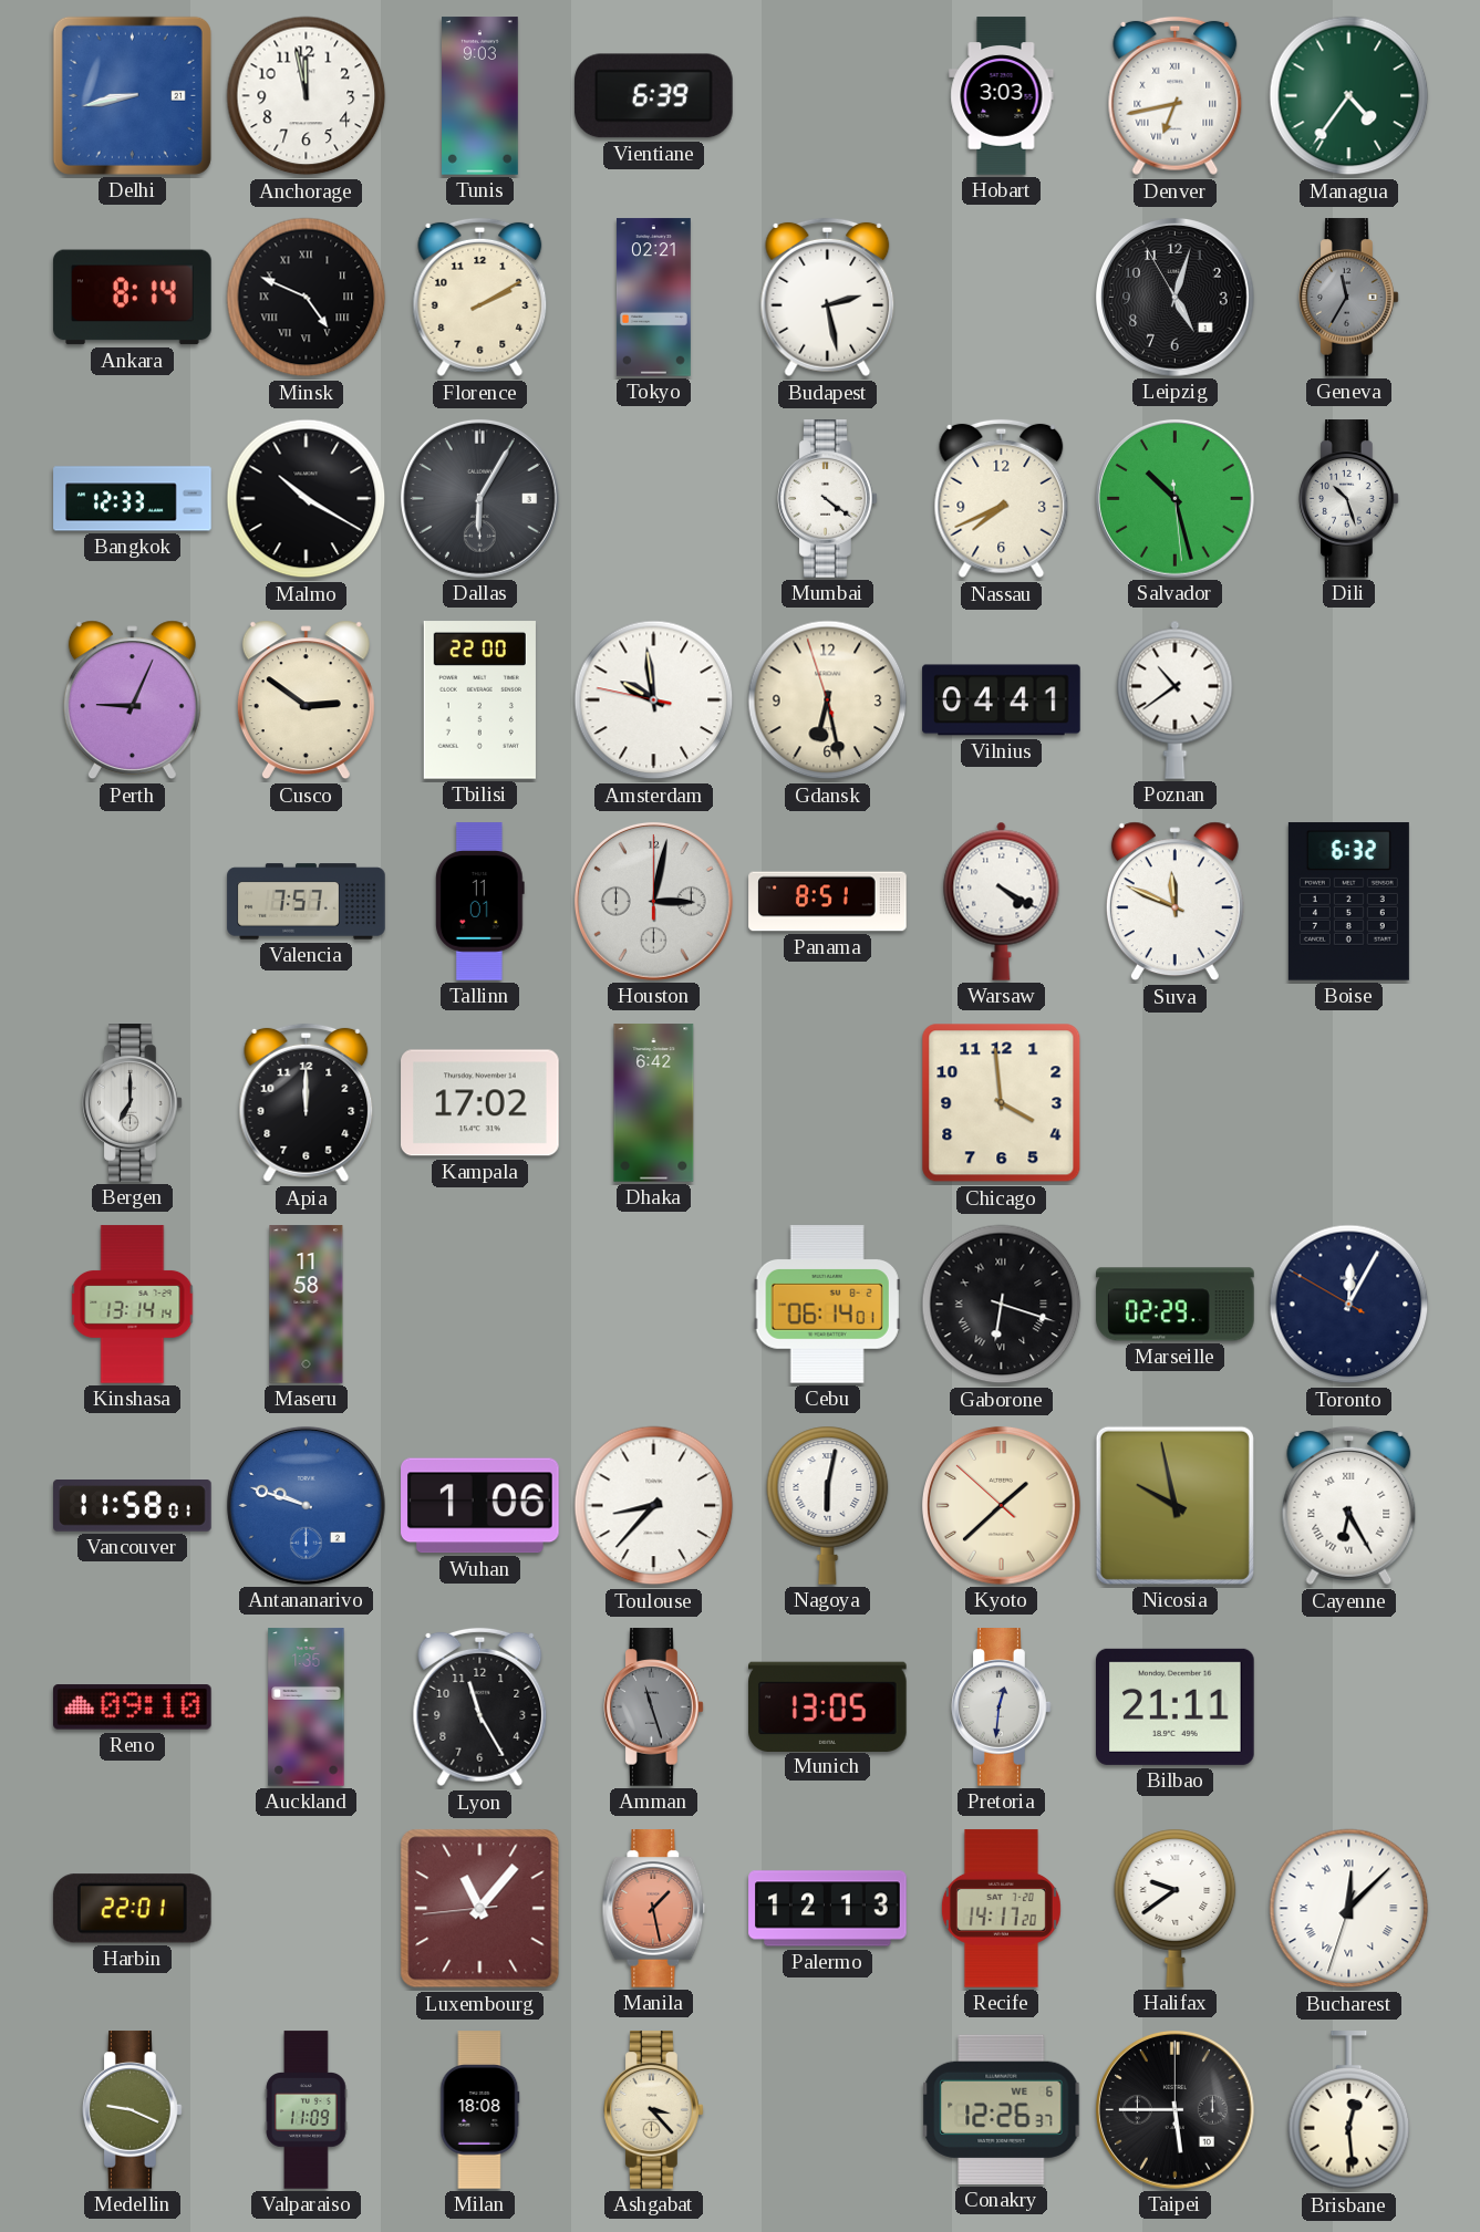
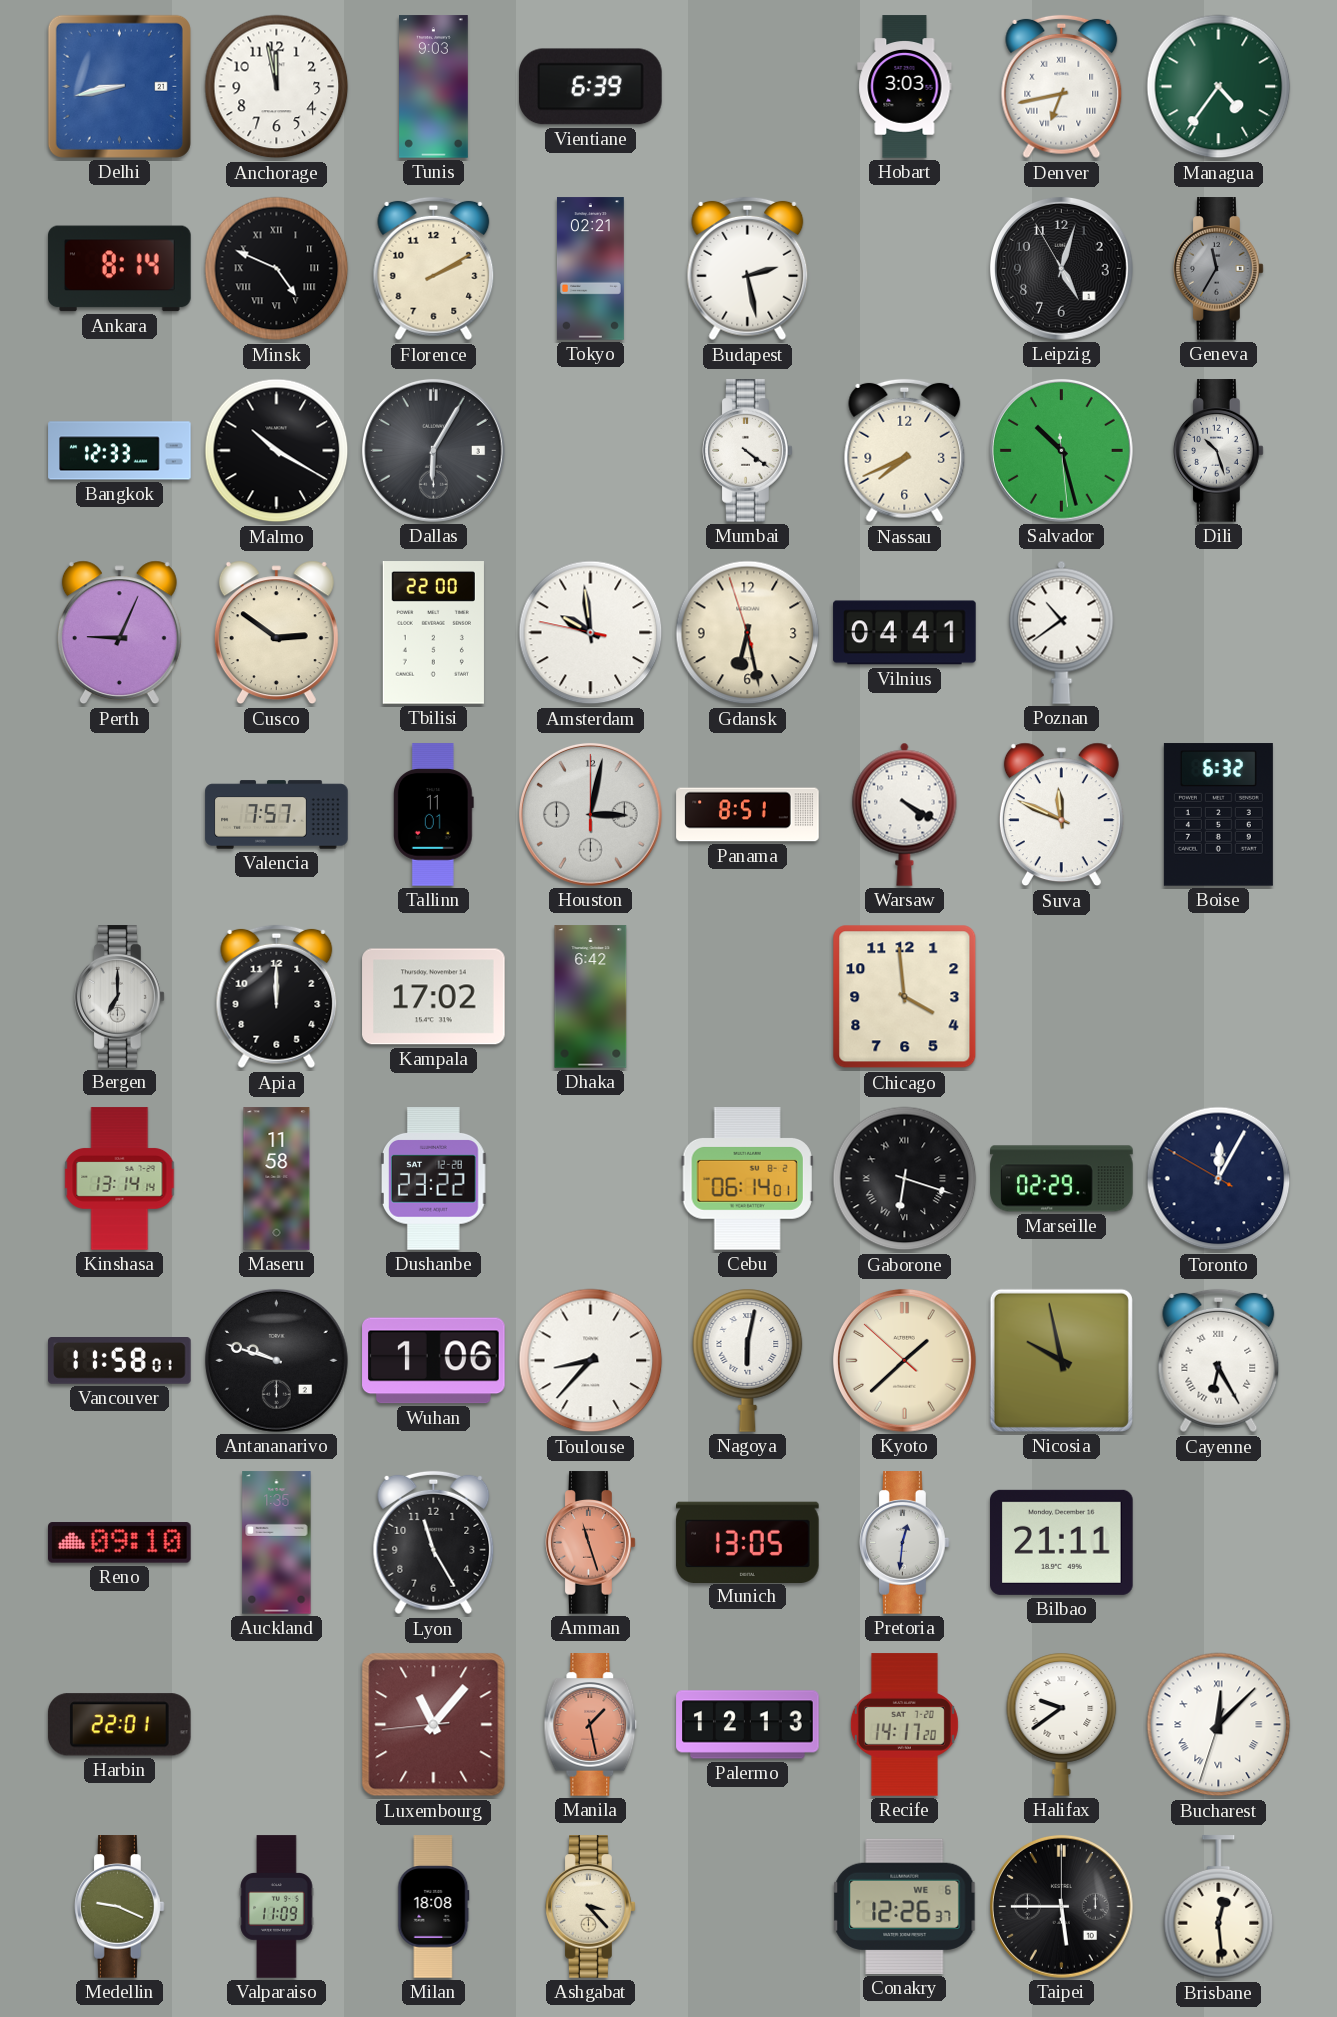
Dushanbe: none -> 23:22 (434, 1179)
Antananarivo dial: blue -> black (276, 1360)
Amman dial: grey -> salmon (591, 1543)
